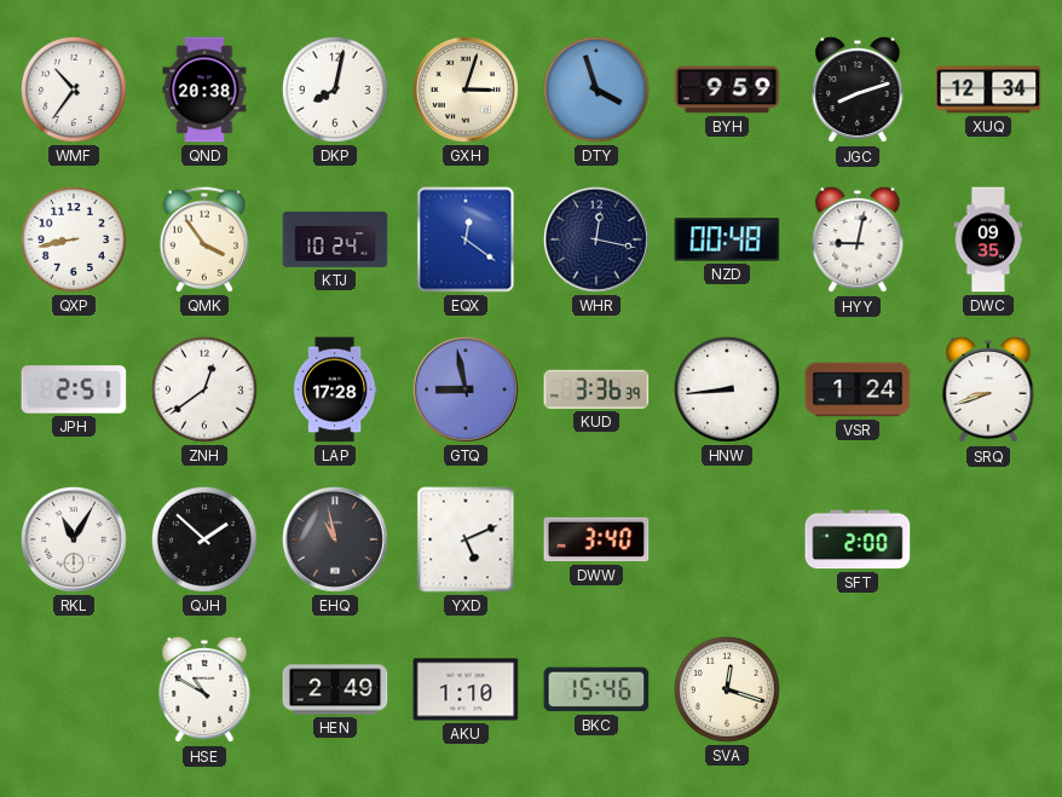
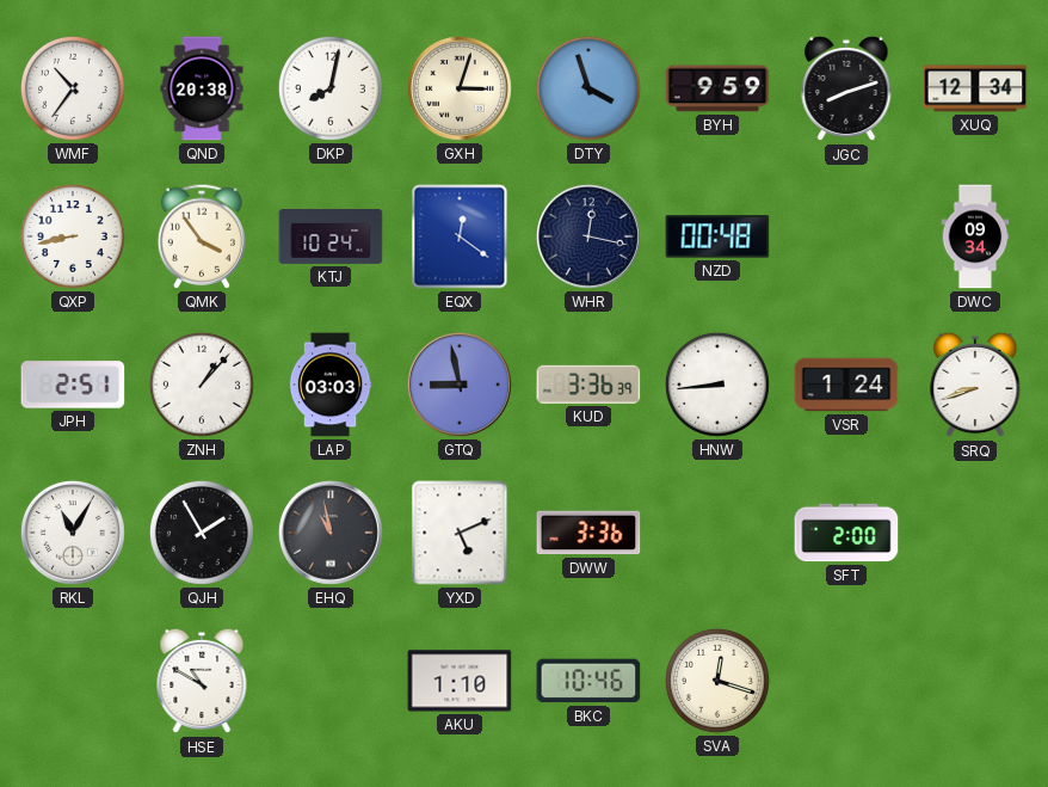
HYY: 9:02 -> none (858, 239)
DWC: 09:35 -> 09:34 (975, 236)
ZNH: 12:39 -> 1:07 (202, 385)
LAP: 17:28 -> 03:03 (331, 385)
QJH: 1:52 -> 1:55 (202, 533)
DWW: 3:40 -> 3:36 (588, 533)
HEN: 2:49 -> none (335, 689)
BKC: 15:46 -> 10:46 (588, 681)
